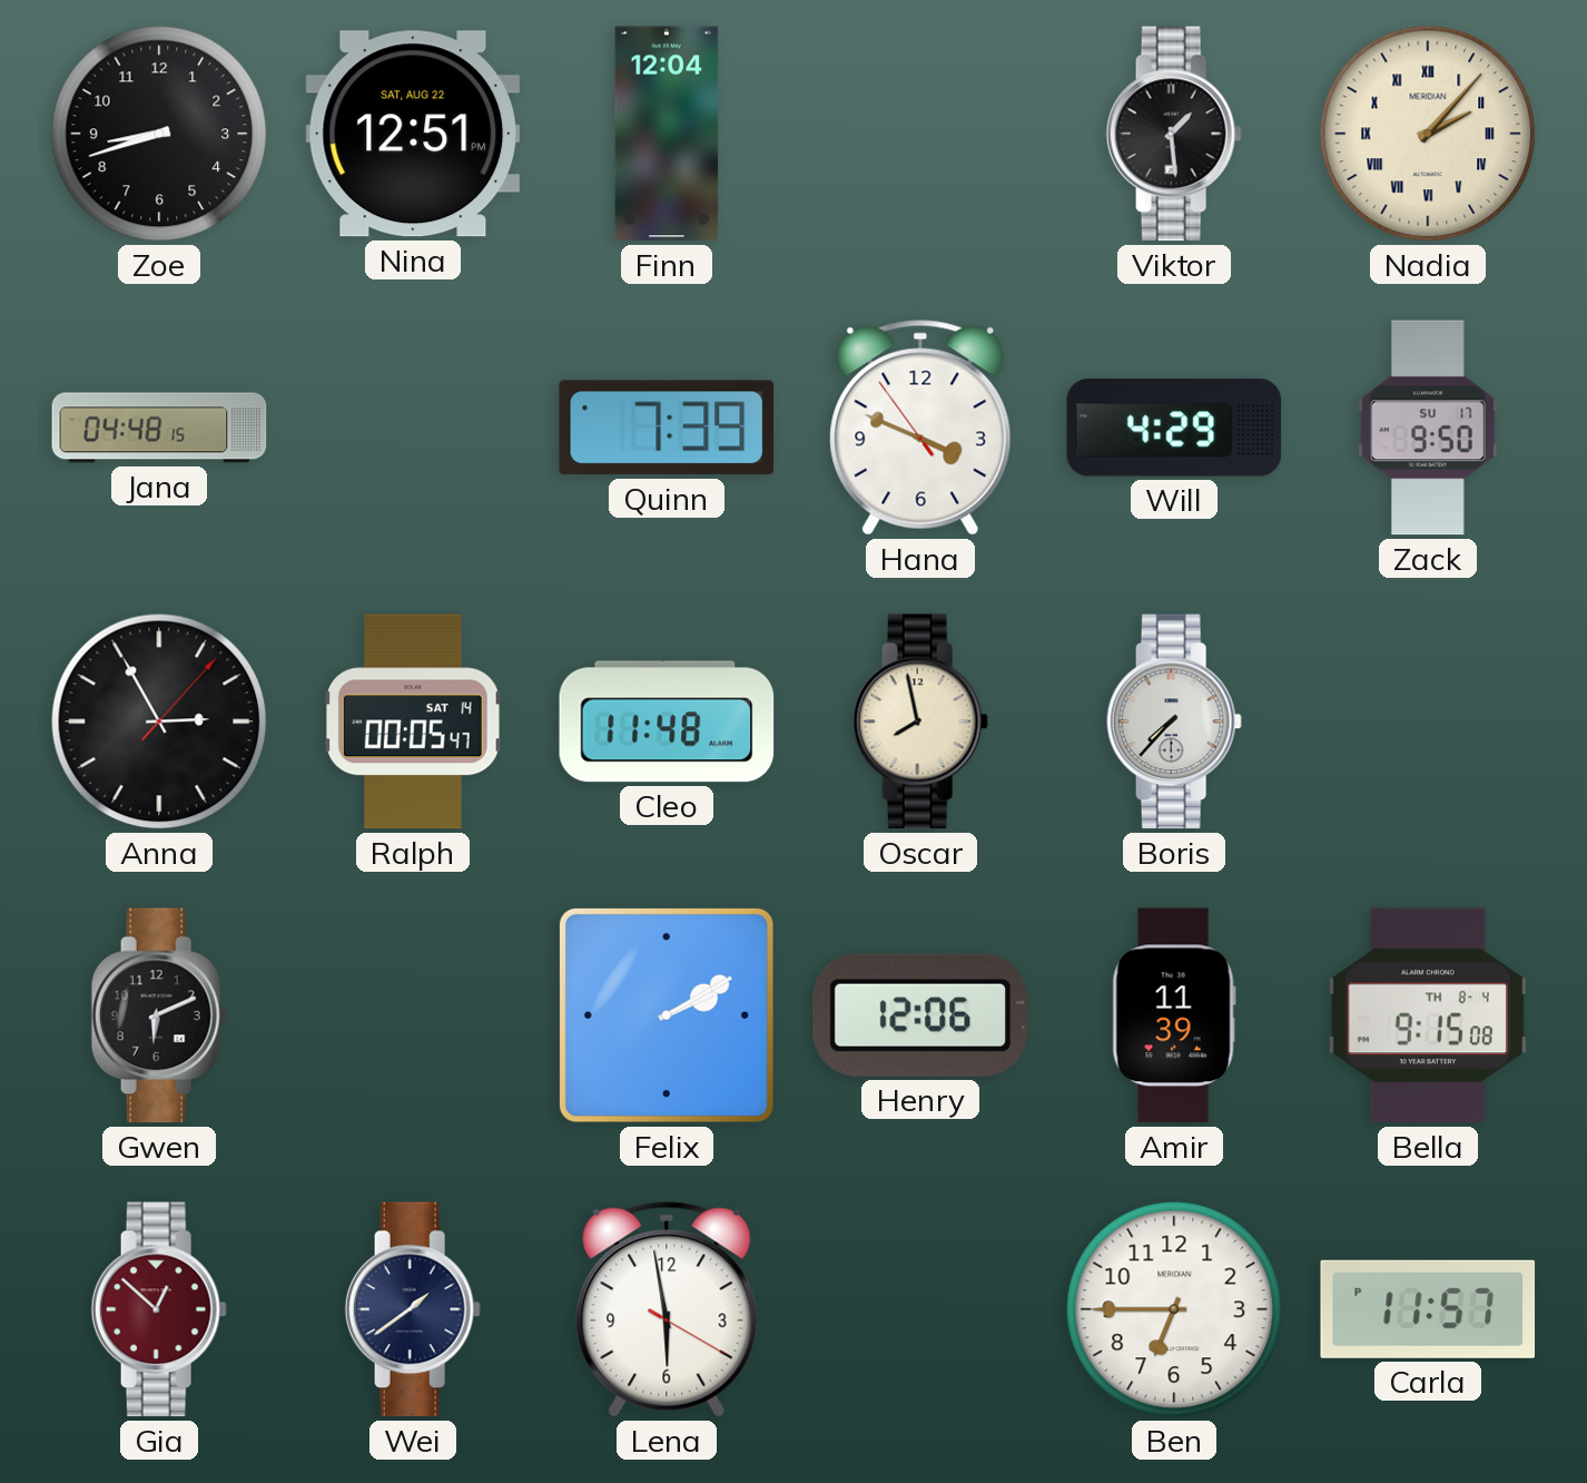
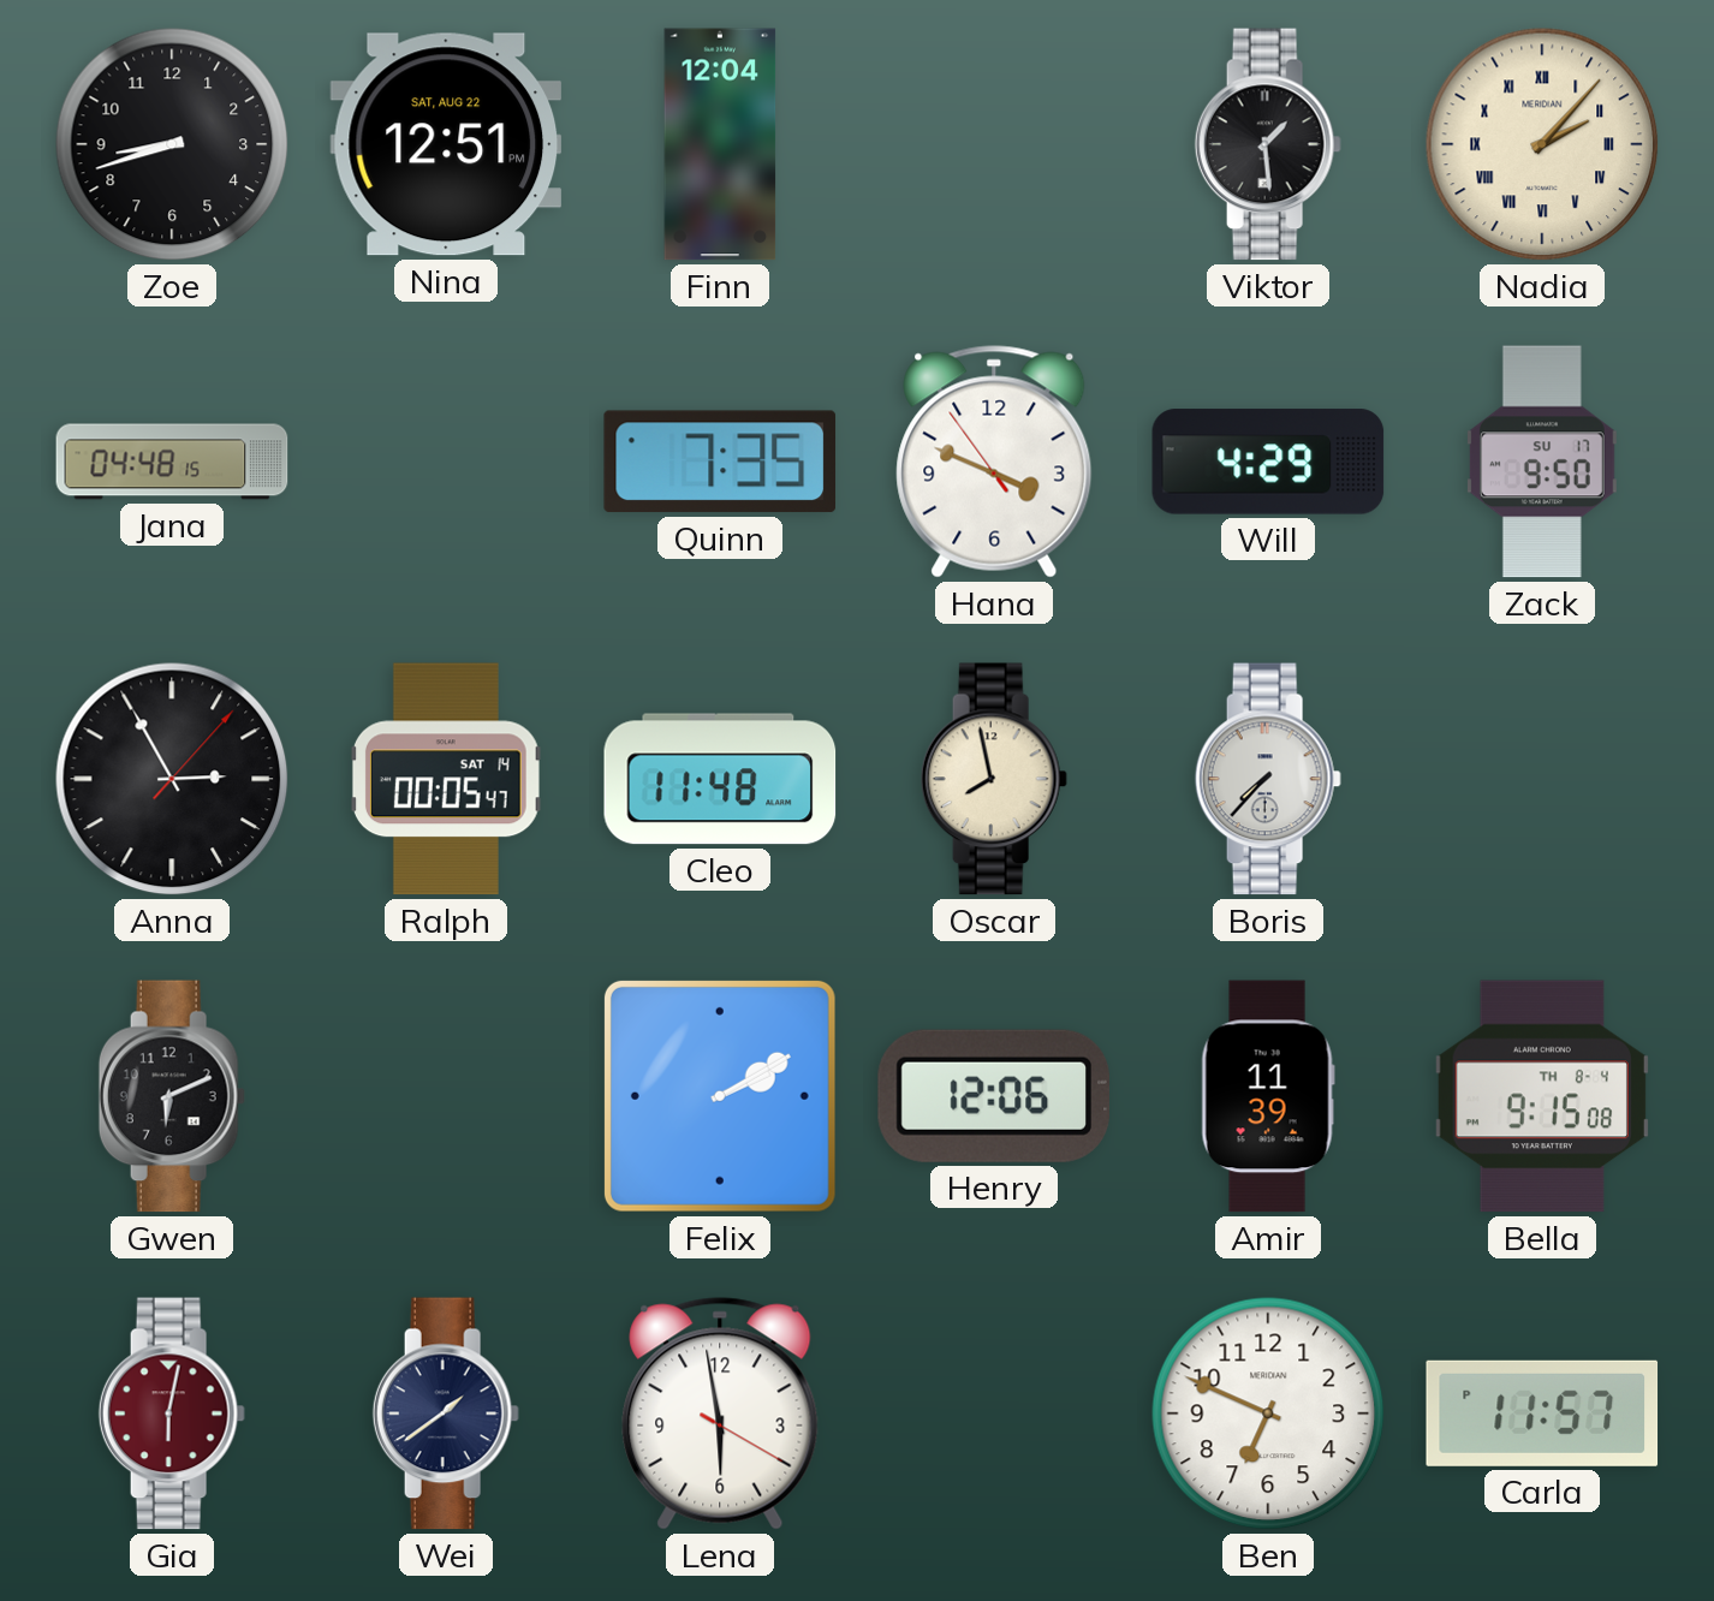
Quinn: 7:39 -> 7:35 (720, 462)
Gia: 12:52 -> 6:02 (172, 1413)
Ben: 6:45 -> 6:49 (1268, 1413)
